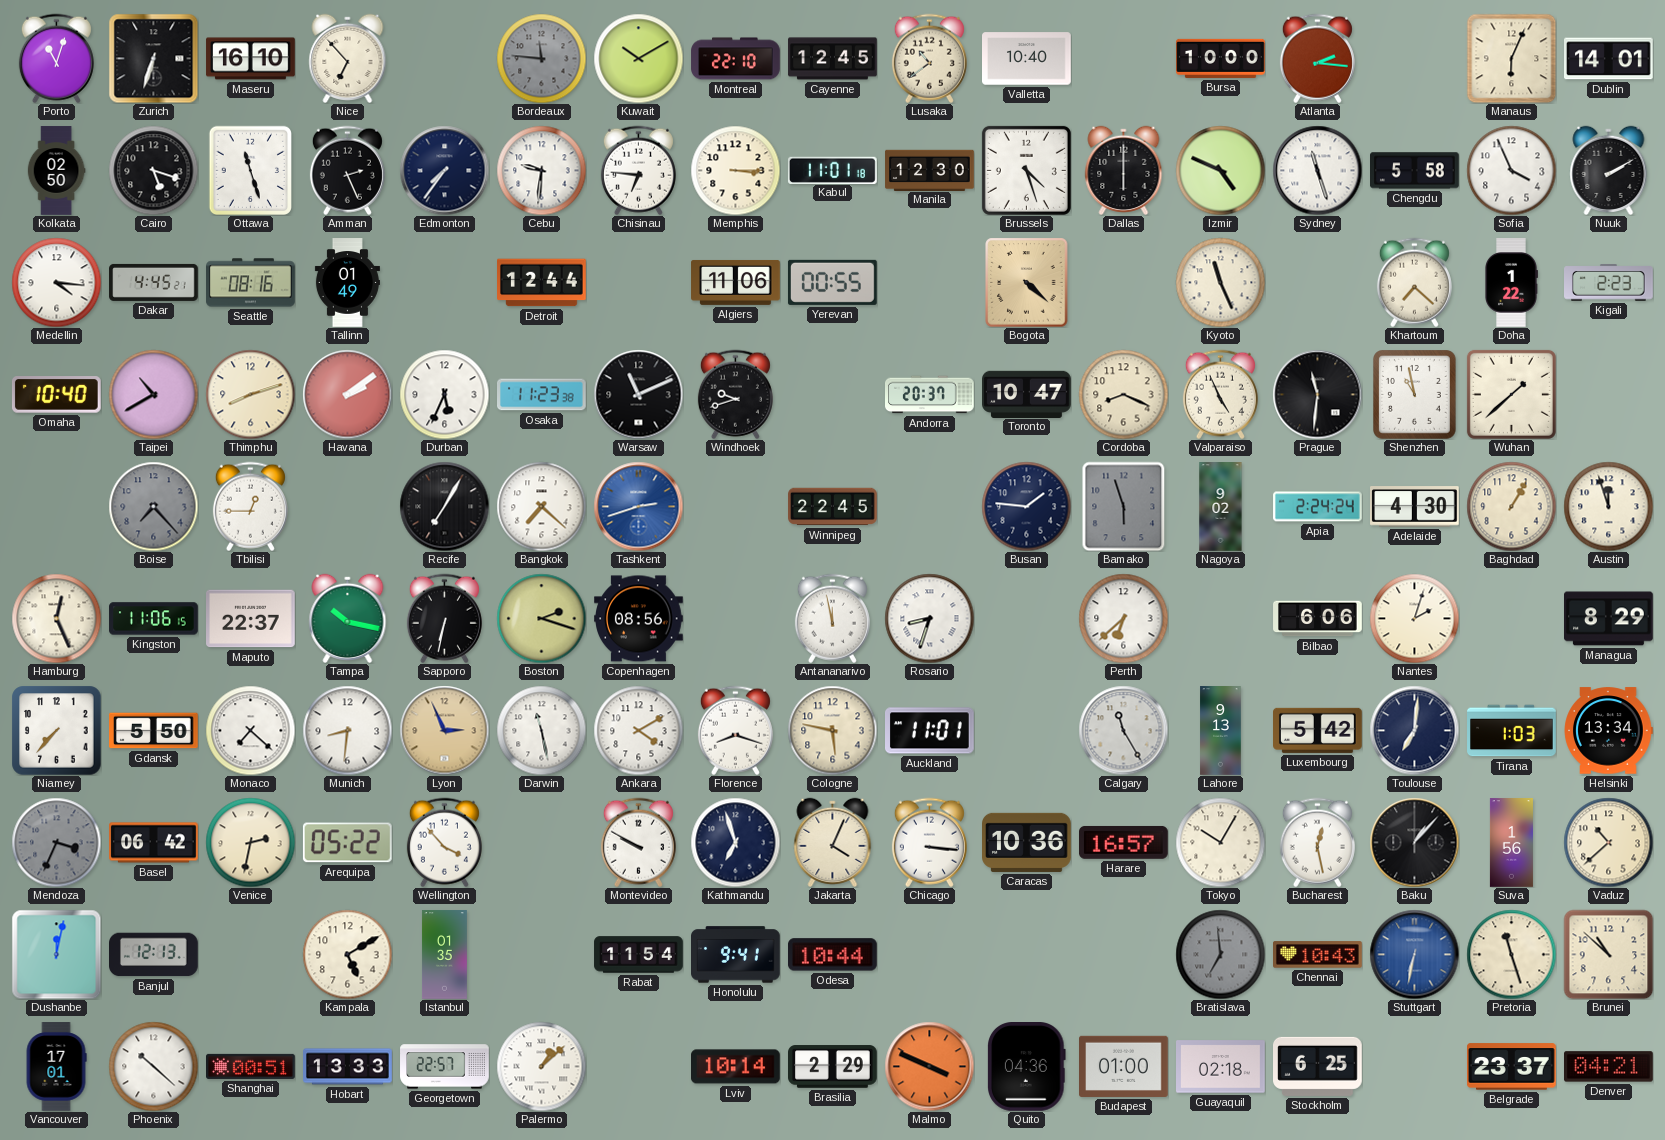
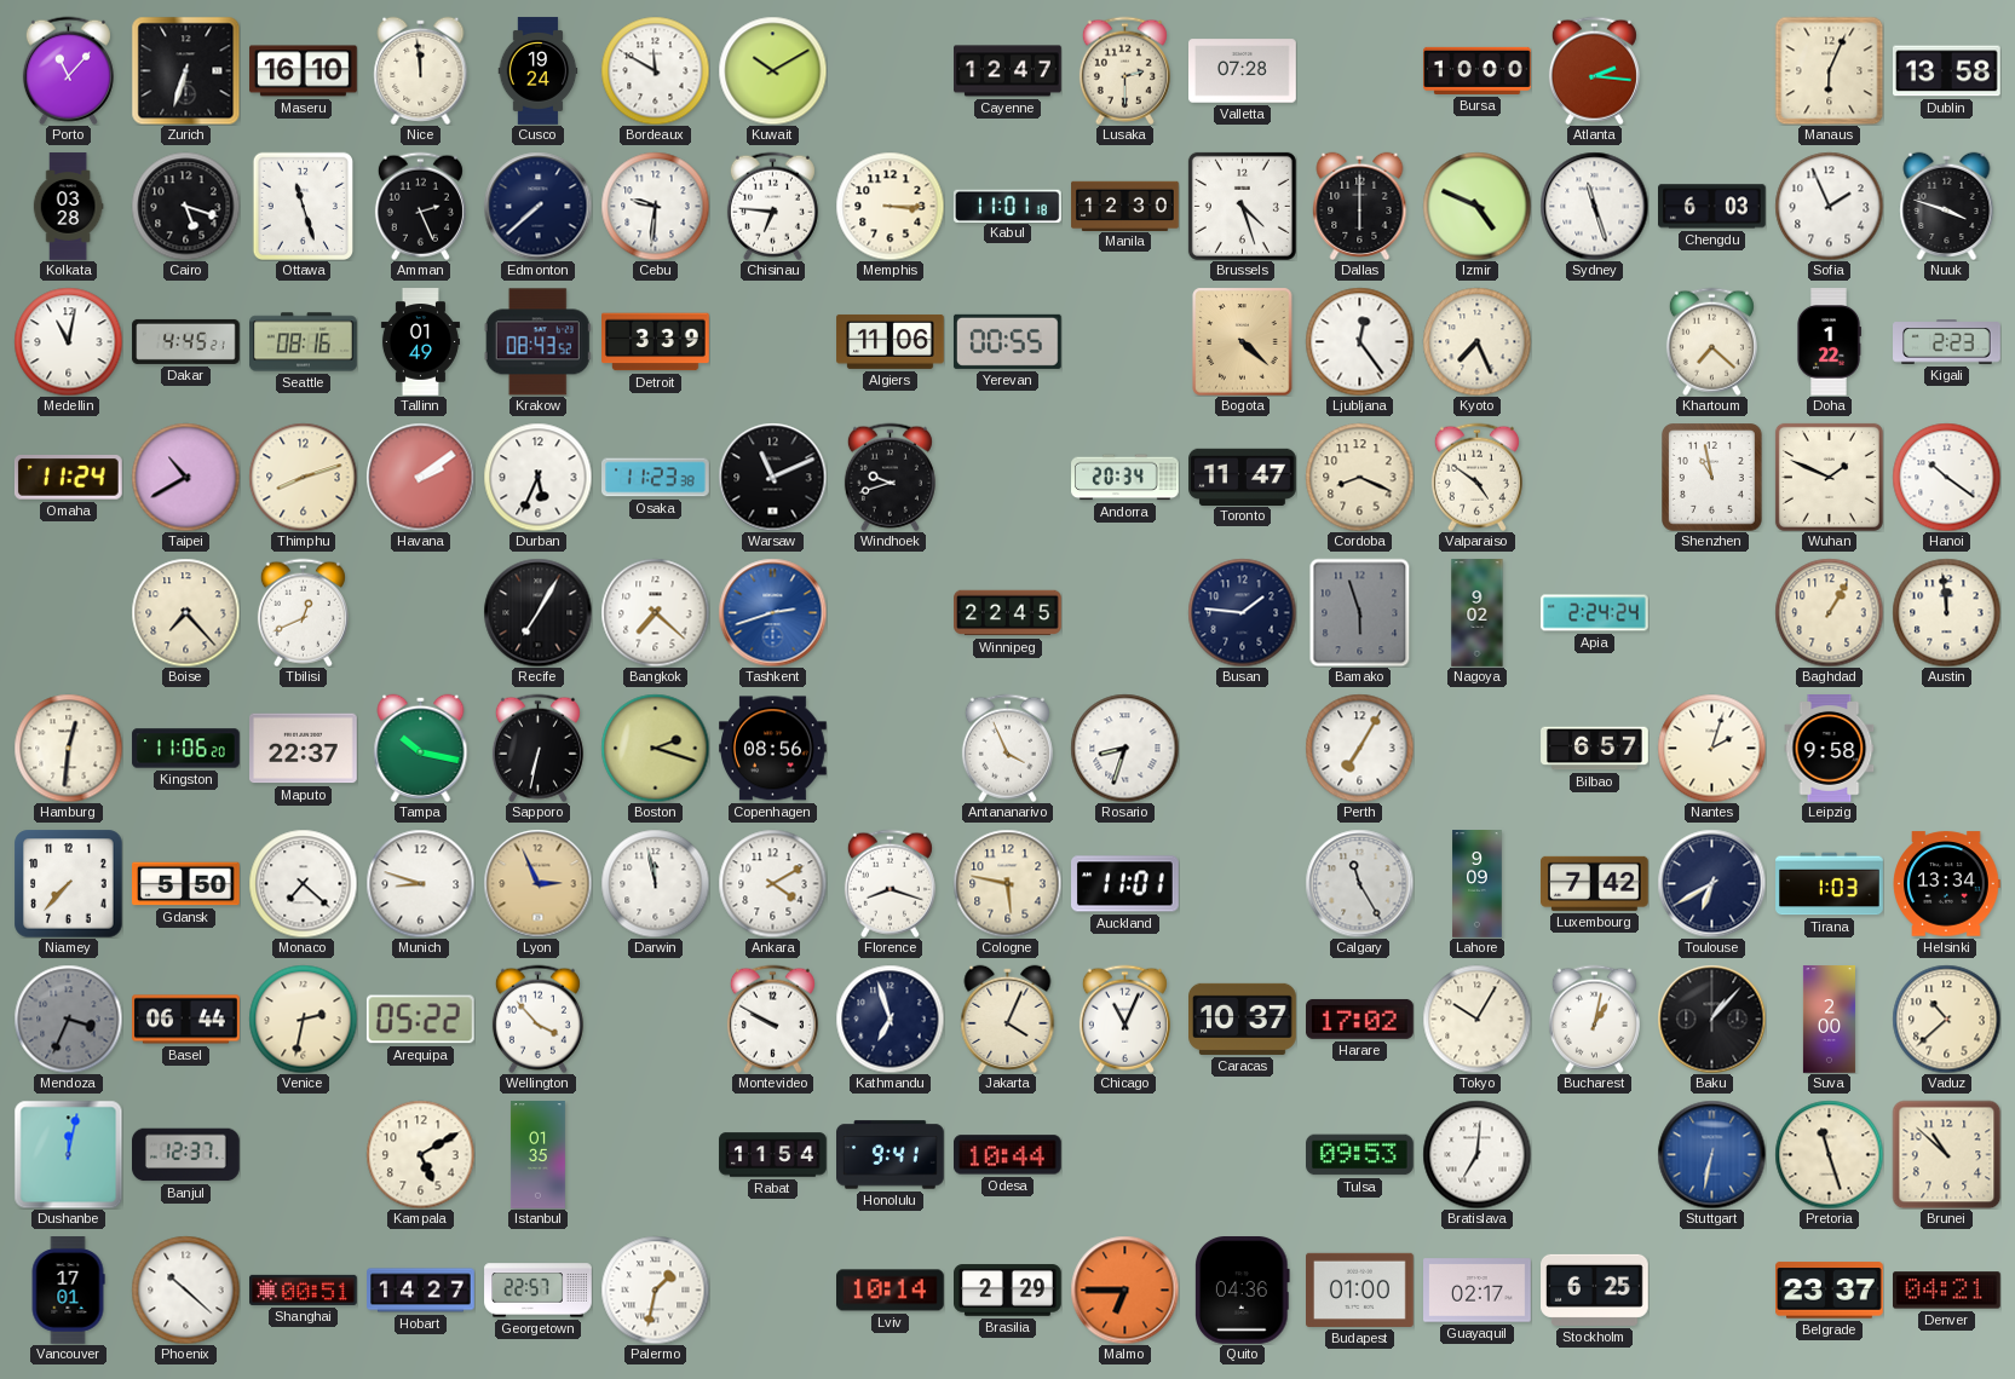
Porto: 11:03 -> 11:07 (68, 70)
Nice: 6:53 -> 11:59 (421, 70)
Cusco: none -> 19:24 (539, 71)
Bordeaux: 11:46 -> 11:50 (655, 70)
Bordeaux dial: grey -> white (655, 70)
Montreal: 22:10 -> none (736, 59)
Cayenne: 12:45 -> 12:47 (1008, 71)
Lusaka: 10:39 -> 2:30 (1124, 70)
Valletta: 10:40 -> 07:28 (1243, 71)
Dublin: 14:01 -> 13:58 (1947, 71)
Kolkata: 02:50 -> 03:28 (68, 207)
Edmonton: 7:36 -> 7:38 (537, 206)
Chengdu: 5:58 -> 6:03 (1712, 207)
Sofia: 3:56 -> 1:56 (1829, 206)
Nuuk: 2:10 -> 3:48 (1947, 206)
Medellin: 4:16 -> 11:02 (68, 341)
Krakow: none -> 08:43 (537, 342)
Detroit: 12:44 -> 3:39 (656, 342)
Ljubljana: none -> 12:24 (1359, 341)
Kyoto: 11:26 -> 7:26 (1476, 341)
Omaha: 10:40 -> 11:24 (68, 478)
Andorra: 20:37 -> 20:34 (1125, 478)
Toronto: 10:47 -> 11:47 (1243, 477)
Valparaiso: 4:56 -> 4:51 (1476, 477)
Prague: 11:31 -> none (1317, 394)
Wuhan: 1:38 -> 1:49 (1829, 477)
Hanoi: none -> 10:21 (1946, 477)
Boise dial: grey -> cream (185, 612)
Tbilisi: 12:45 -> 12:41 (303, 612)
Adelaide: 4:30 -> none (1415, 507)
Austin: 11:57 -> 11:59 (1946, 612)
Hamburg: 12:26 -> 12:31 (68, 748)
Kingston: 11:06:15 -> 11:06:20 (186, 749)
Antananarivo: 11:58 -> 3:56 (1007, 748)
Perth: 6:38 -> 7:05 (1359, 748)
Bilbao: 6:06 -> 6:57 (1595, 749)
Leipzig: none -> 9:58 (1830, 749)
Managua: 8:29 -> none (1609, 619)
Munich: 8:31 -> 8:48 (420, 883)
Darwin: 11:28 -> 11:58 (655, 883)
Lahore: 9:13 -> 9:09 (1478, 884)
Luxembourg: 5:42 -> 7:42 (1595, 883)
Toulouse: 7:01 -> 6:40 (1711, 883)
Basel: 06:42 -> 06:44 (186, 1020)
Chicago: 3:16 -> 11:04 (1124, 1019)
Caracas: 10:36 -> 10:37 (1243, 1019)
Harare: 16:57 -> 17:02 (1360, 1019)
Bucharest: 12:28 -> 1:02 (1594, 1019)
Suva: 1:56 -> 2:00 (1829, 1020)
Banjul: 12:13 -> 12:37 (186, 1155)
Tulsa: none -> 09:53 (1360, 1155)
Bratislava: 6:59 -> 7:01 (1476, 1154)
Bratislava dial: grey -> white (1476, 1154)
Chennai: 10:43 -> none (1318, 955)
Hobart: 13:33 -> 14:27 (421, 1291)
Palermo: 1:08 -> 1:32 (655, 1289)
Malmo: 3:49 -> 6:45 (1124, 1289)
Guayaquil: 02:18 -> 02:17 (1478, 1291)
